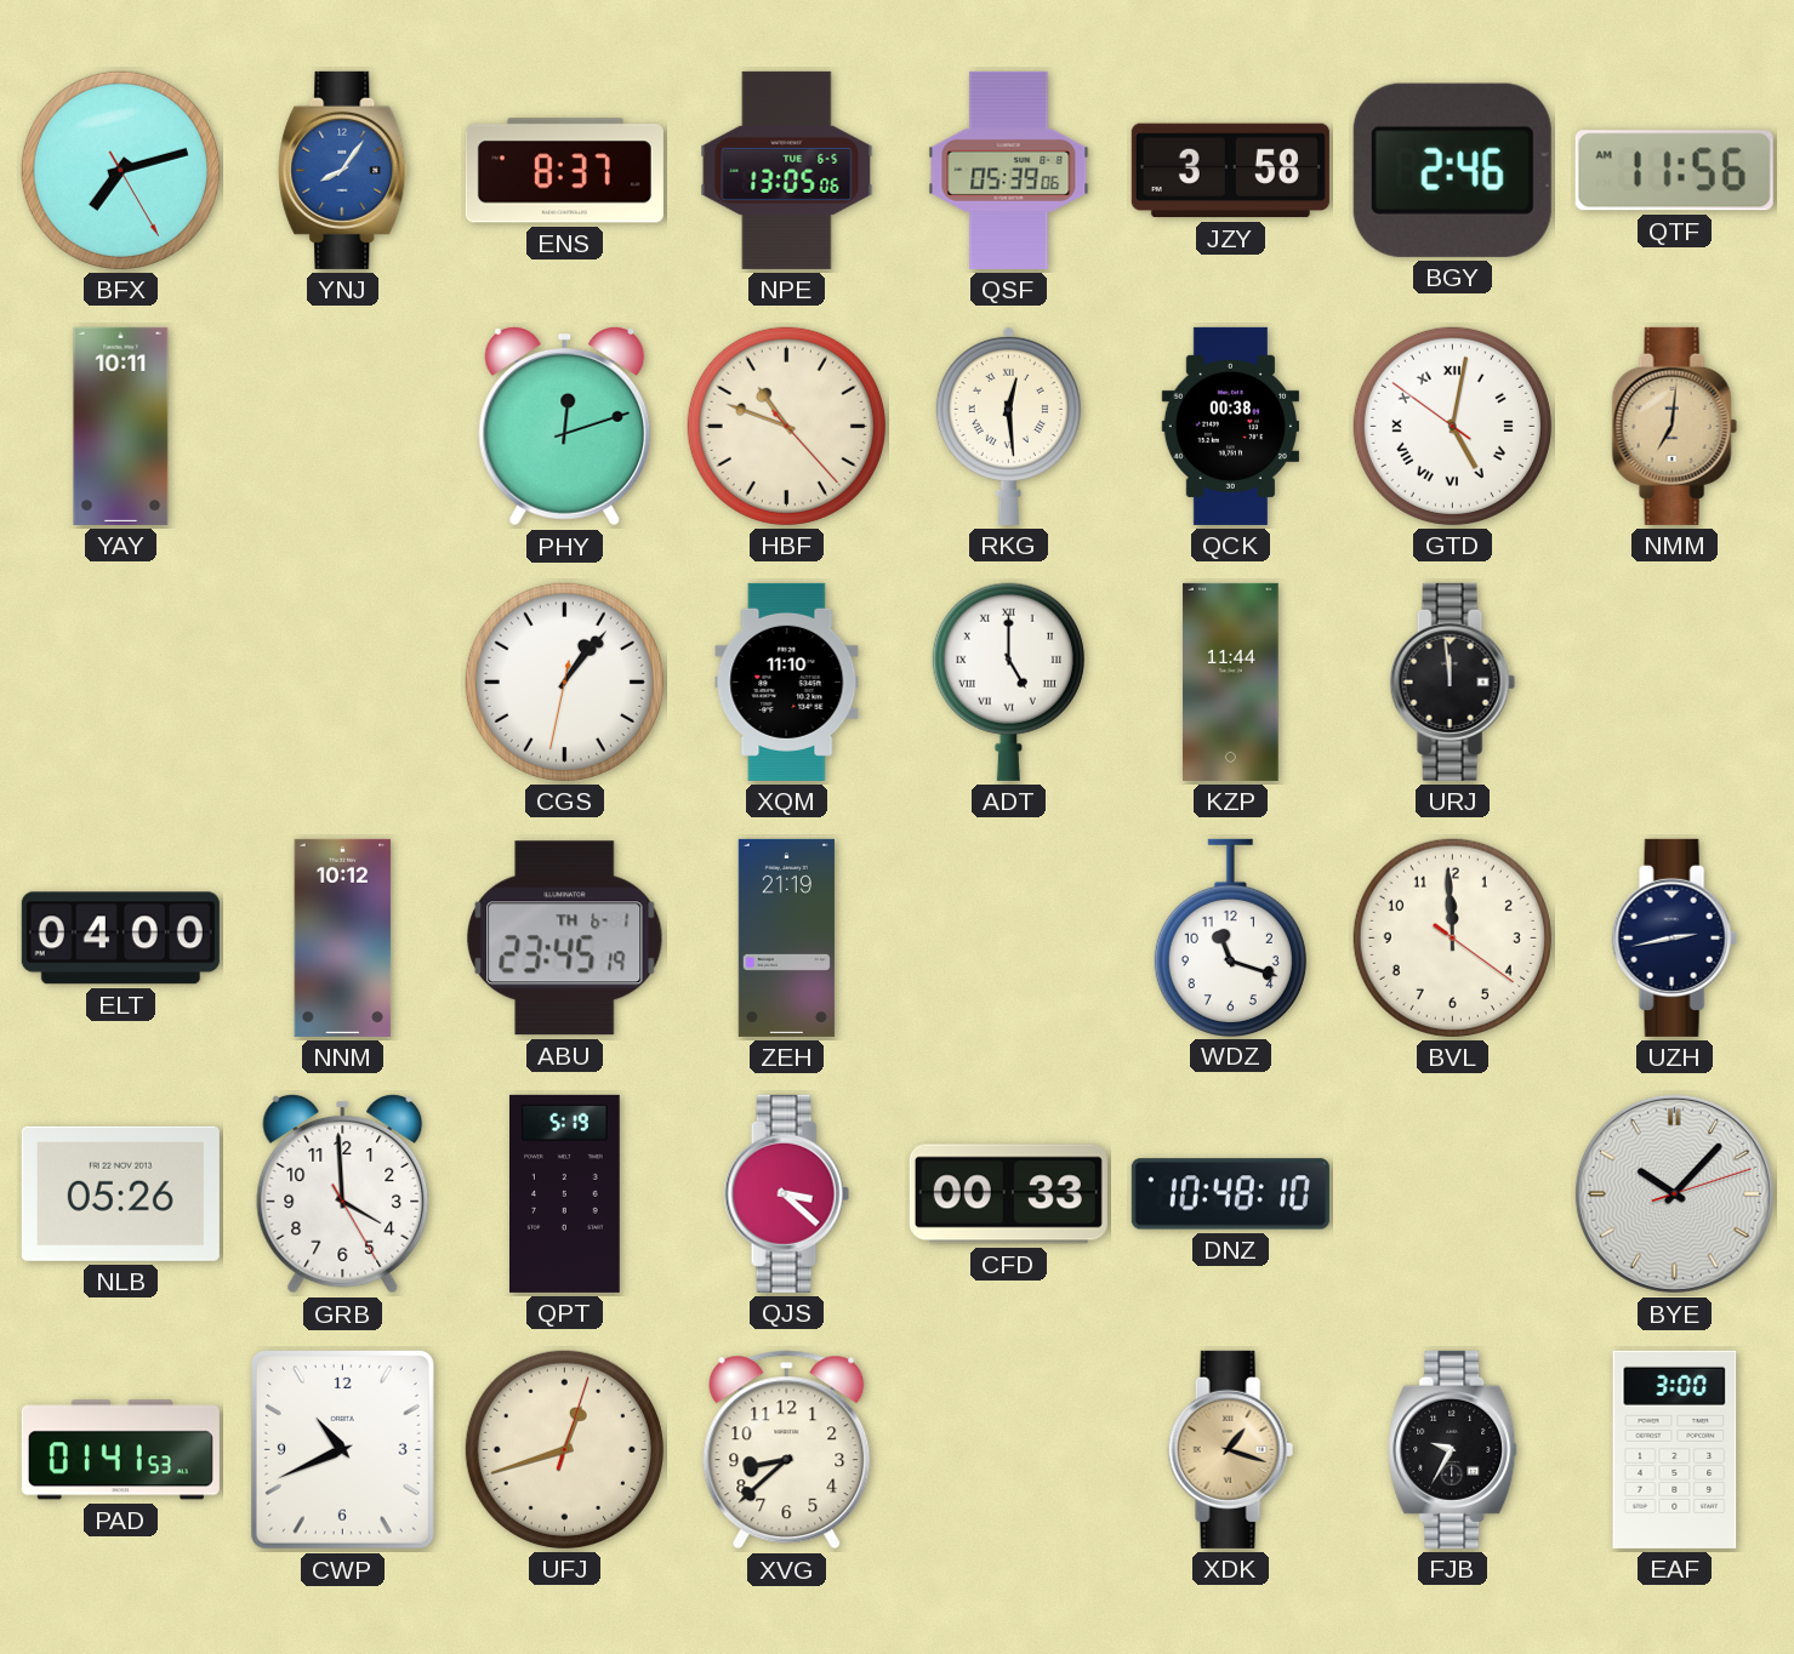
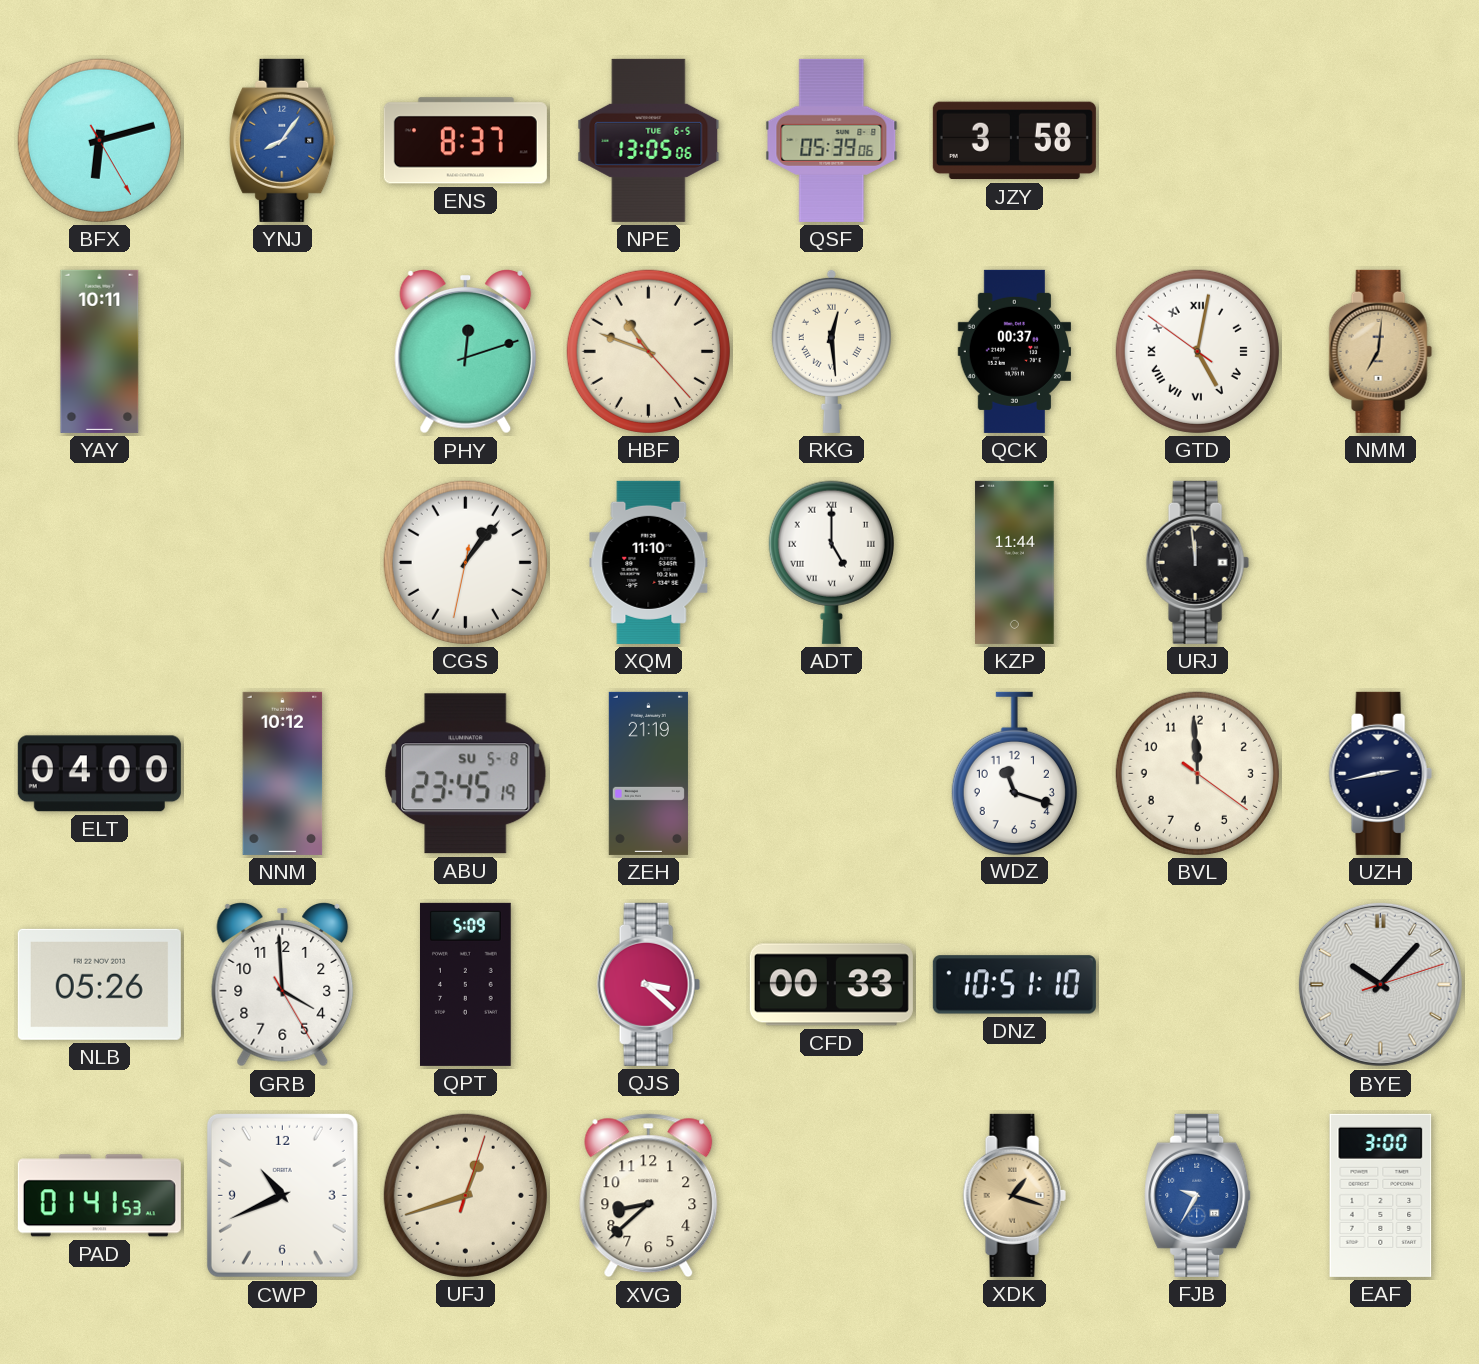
BFX: 7:12 -> 6:12 (99, 140)
BGY: 2:46 -> none (1452, 170)
QTF: 11:56 -> none (1674, 171)
QCK: 00:38 -> 00:37 (1014, 351)
ABU date: TH 6-1 -> SU 5-8 (466, 774)
QPT: 5:19 -> 5:09 (466, 984)
DNZ: 10:48 -> 10:51 (1014, 985)
FJB dial: black -> blue (1198, 1195)
